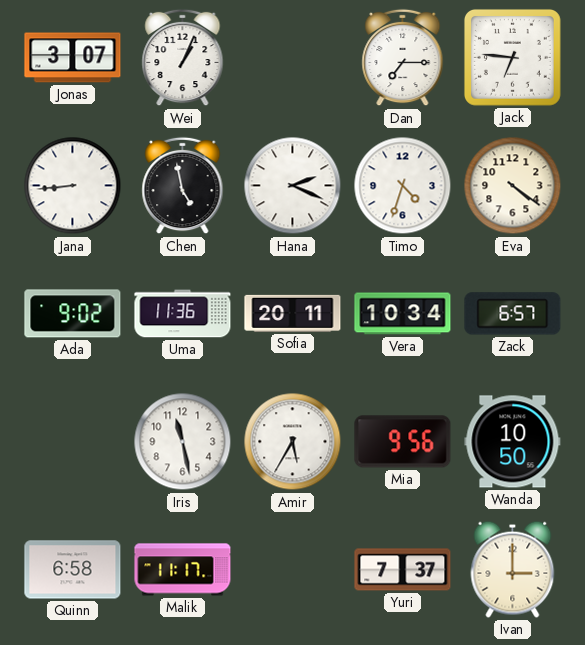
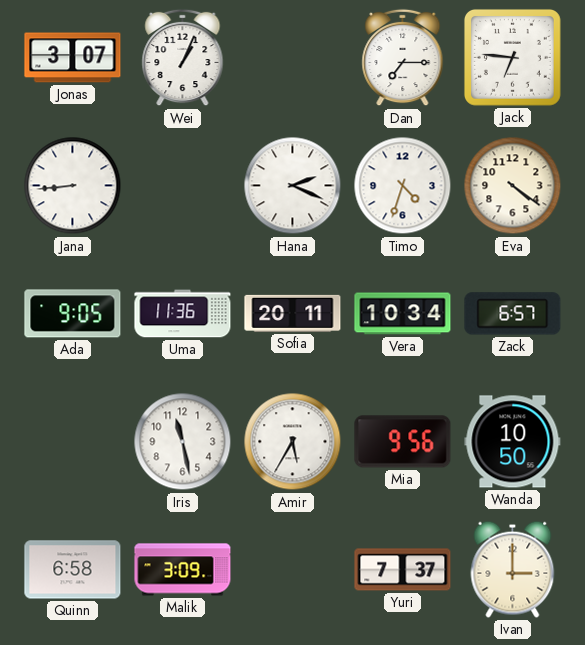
Chen: 4:58 -> none (183, 186)
Ada: 9:02 -> 9:05 (73, 314)
Malik: 11:17 -> 3:09 (183, 570)
